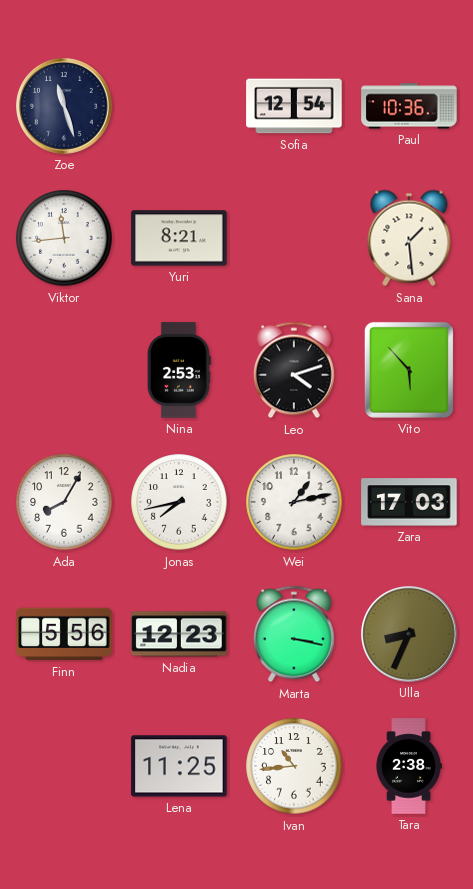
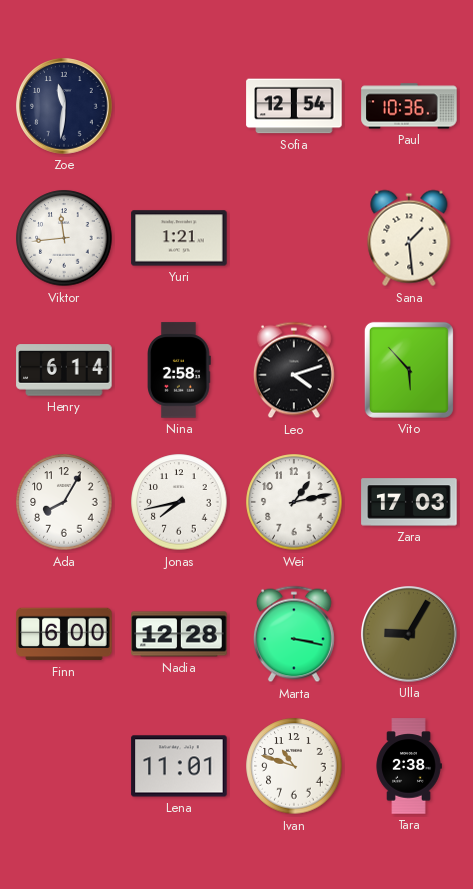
Zoe: 11:27 -> 11:31 (64, 106)
Yuri: 8:21 -> 1:21 (179, 238)
Henry: none -> 6:14 (64, 370)
Nina: 2:53 -> 2:58 (180, 370)
Finn: 5:56 -> 6:00 (64, 634)
Nadia: 12:23 -> 12:28 (179, 634)
Ulla: 8:34 -> 9:05 (409, 634)
Lena: 11:25 -> 11:01 (179, 766)
Ivan: 10:44 -> 10:48 (294, 766)
